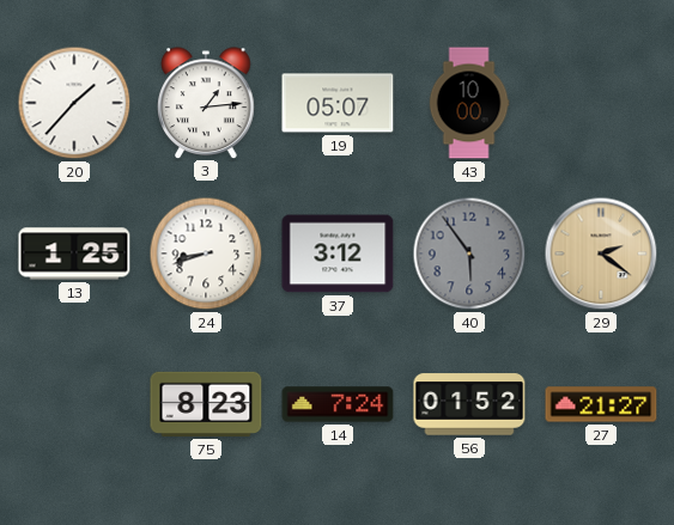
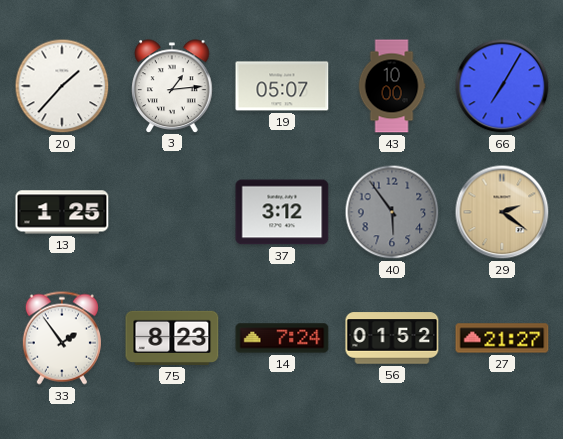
66: none -> 7:05 (502, 86)
24: 8:42 -> none (206, 254)
33: none -> 1:54 (62, 338)
